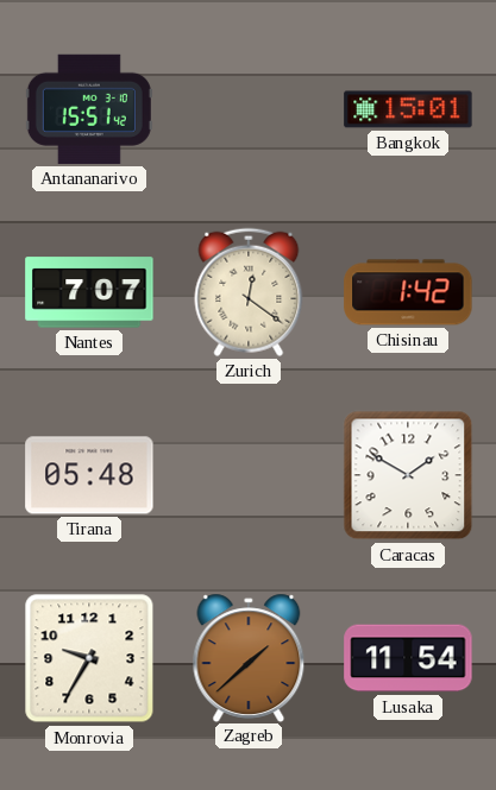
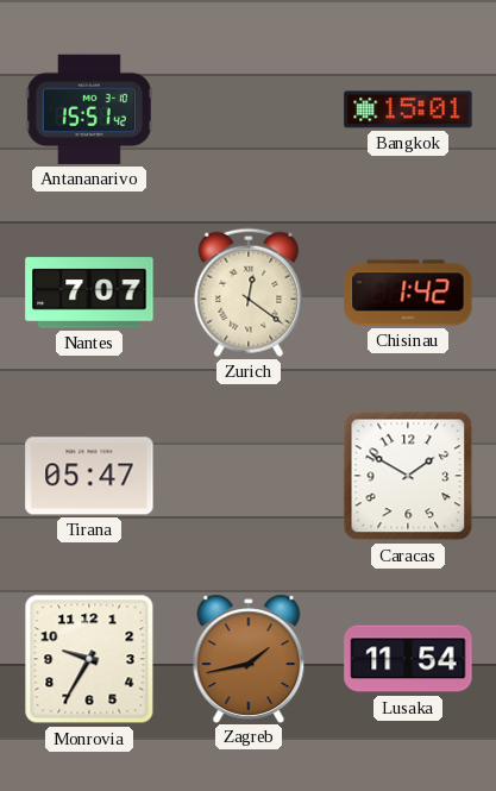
Tirana: 05:48 -> 05:47 (89, 476)
Zagreb: 1:38 -> 1:43 (249, 658)
